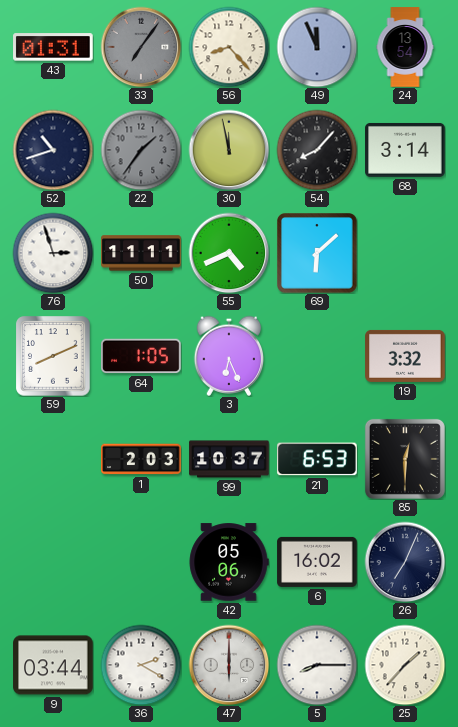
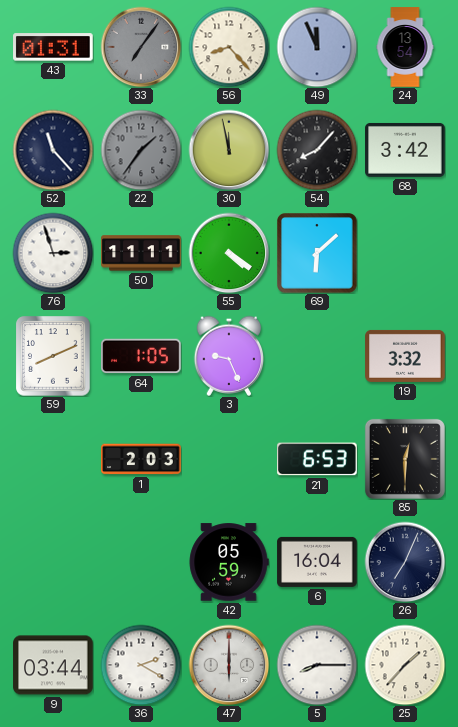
52: 10:42 -> 11:23 (53, 150)
68: 3:14 -> 3:42 (405, 150)
55: 4:41 -> 4:21 (229, 253)
3: 6:26 -> 9:26 (229, 356)
99: 10:37 -> none (229, 459)
42: 05:06 -> 05:59 (229, 562)
6: 16:02 -> 16:04 (317, 562)
